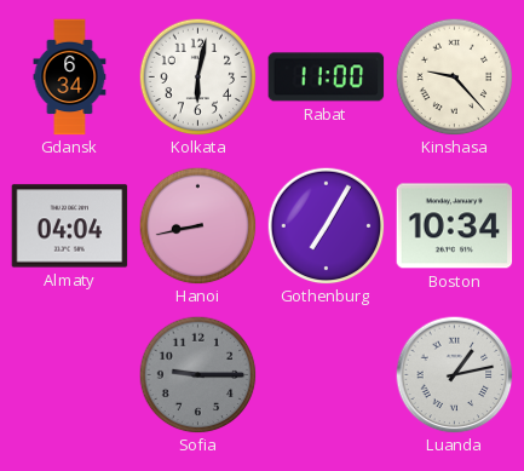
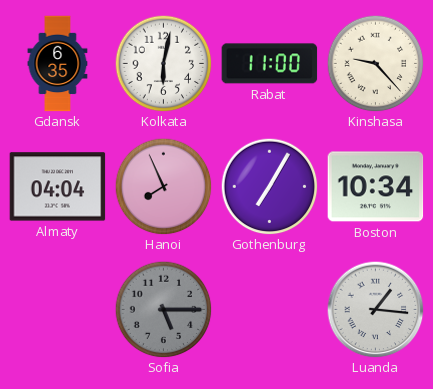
Gdansk: 6:34 -> 6:35 (58, 64)
Hanoi: 8:43 -> 7:56 (163, 186)
Sofia: 9:15 -> 5:15 (163, 309)
Luanda: 1:13 -> 1:16 (376, 310)
